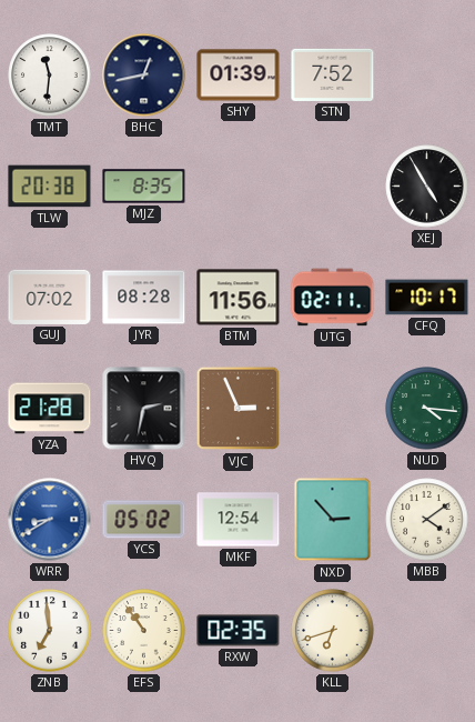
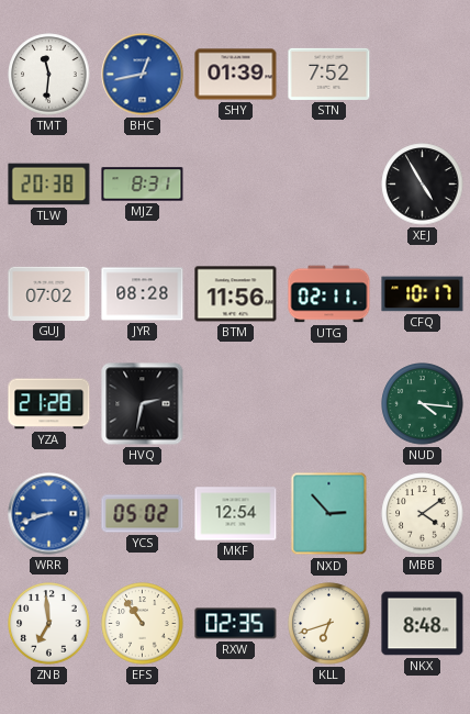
BHC dial: navy -> blue (143, 75)
MJZ: 8:35 -> 8:31 (143, 185)
VJC: 2:56 -> none (239, 409)
WRR: 8:40 -> 8:42 (49, 514)
NKX: none -> 8:48 (423, 624)
